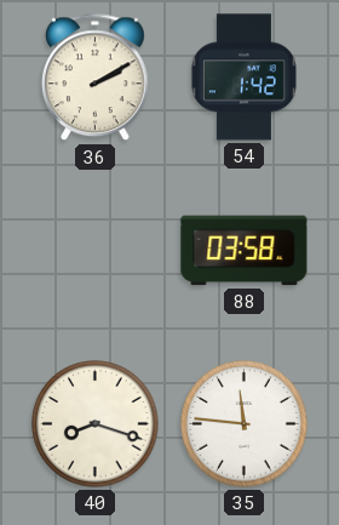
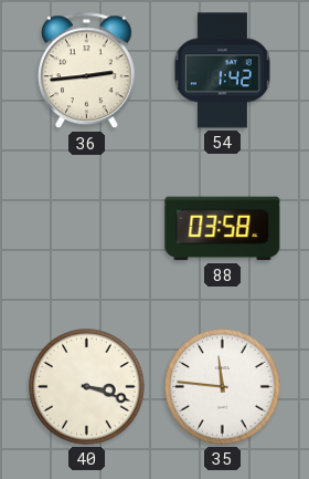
36: 2:10 -> 2:44 (87, 71)
40: 8:18 -> 3:18 (87, 387)
